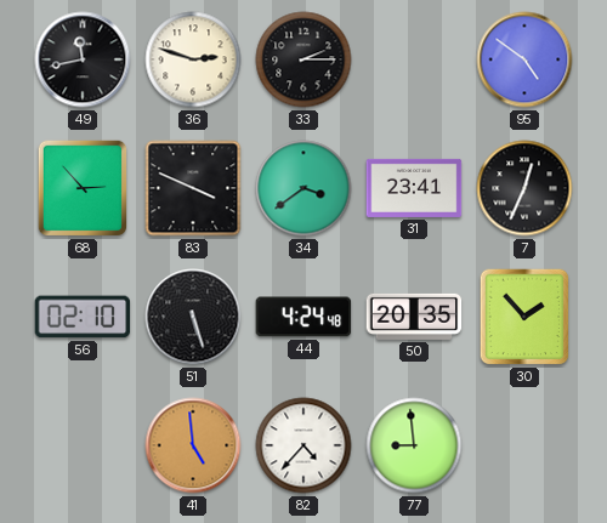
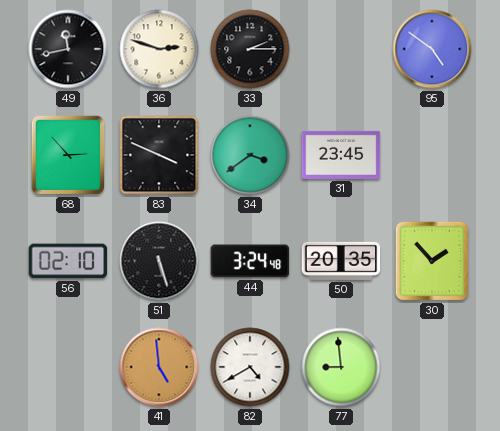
31: 23:41 -> 23:45 (341, 155)
7: 12:34 -> none (524, 188)
44: 4:24 -> 3:24 (250, 261)
82: 4:37 -> 4:40 (250, 367)
